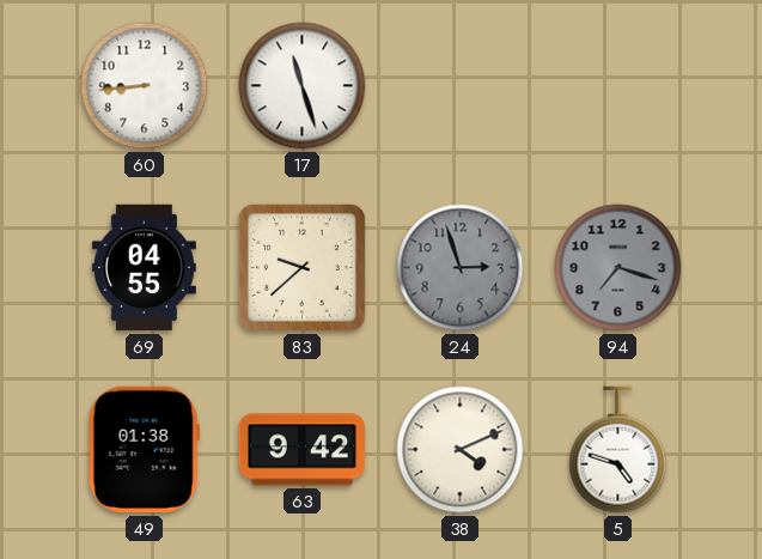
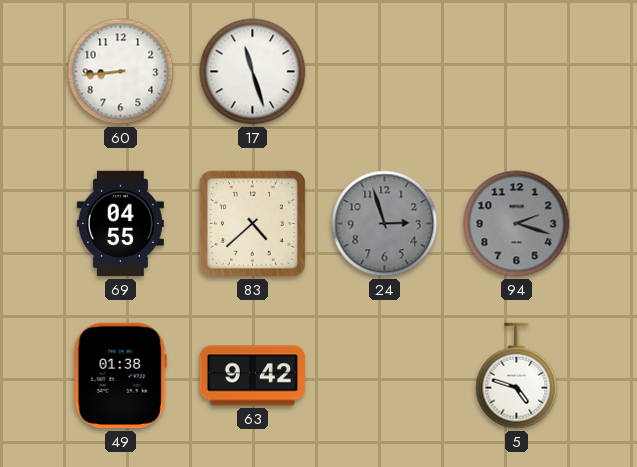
83: 9:38 -> 4:38 (252, 223)
94: 7:18 -> 2:18 (517, 224)
38: 4:11 -> none (461, 450)
